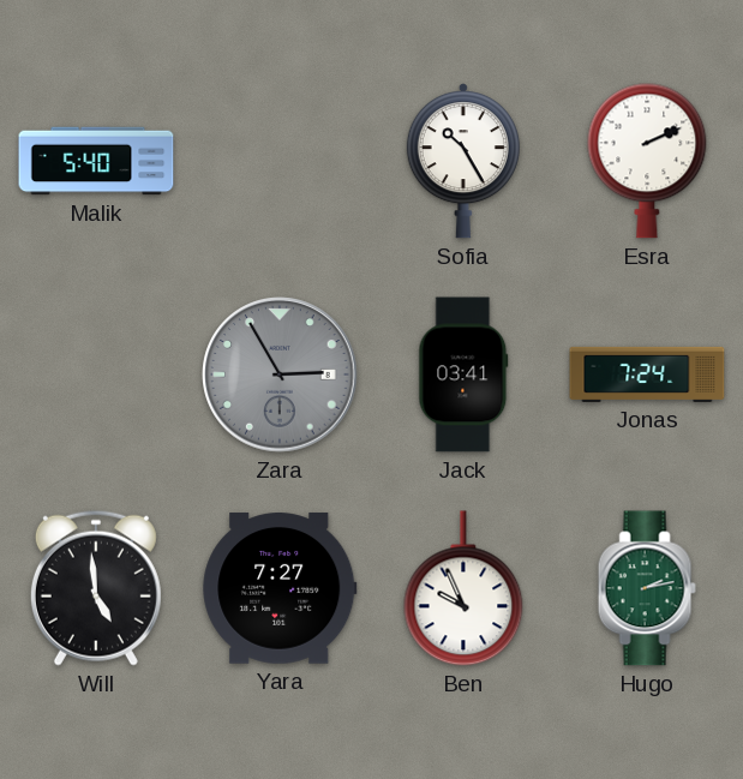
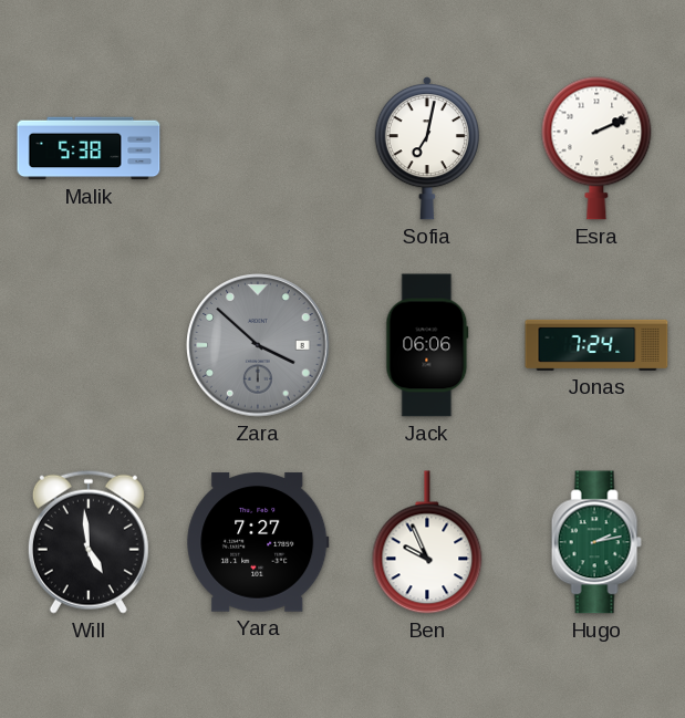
Malik: 5:40 -> 5:38 (89, 148)
Sofia: 10:25 -> 7:02 (427, 149)
Zara: 2:55 -> 3:52 (258, 345)
Jack: 03:41 -> 06:06 (427, 345)
